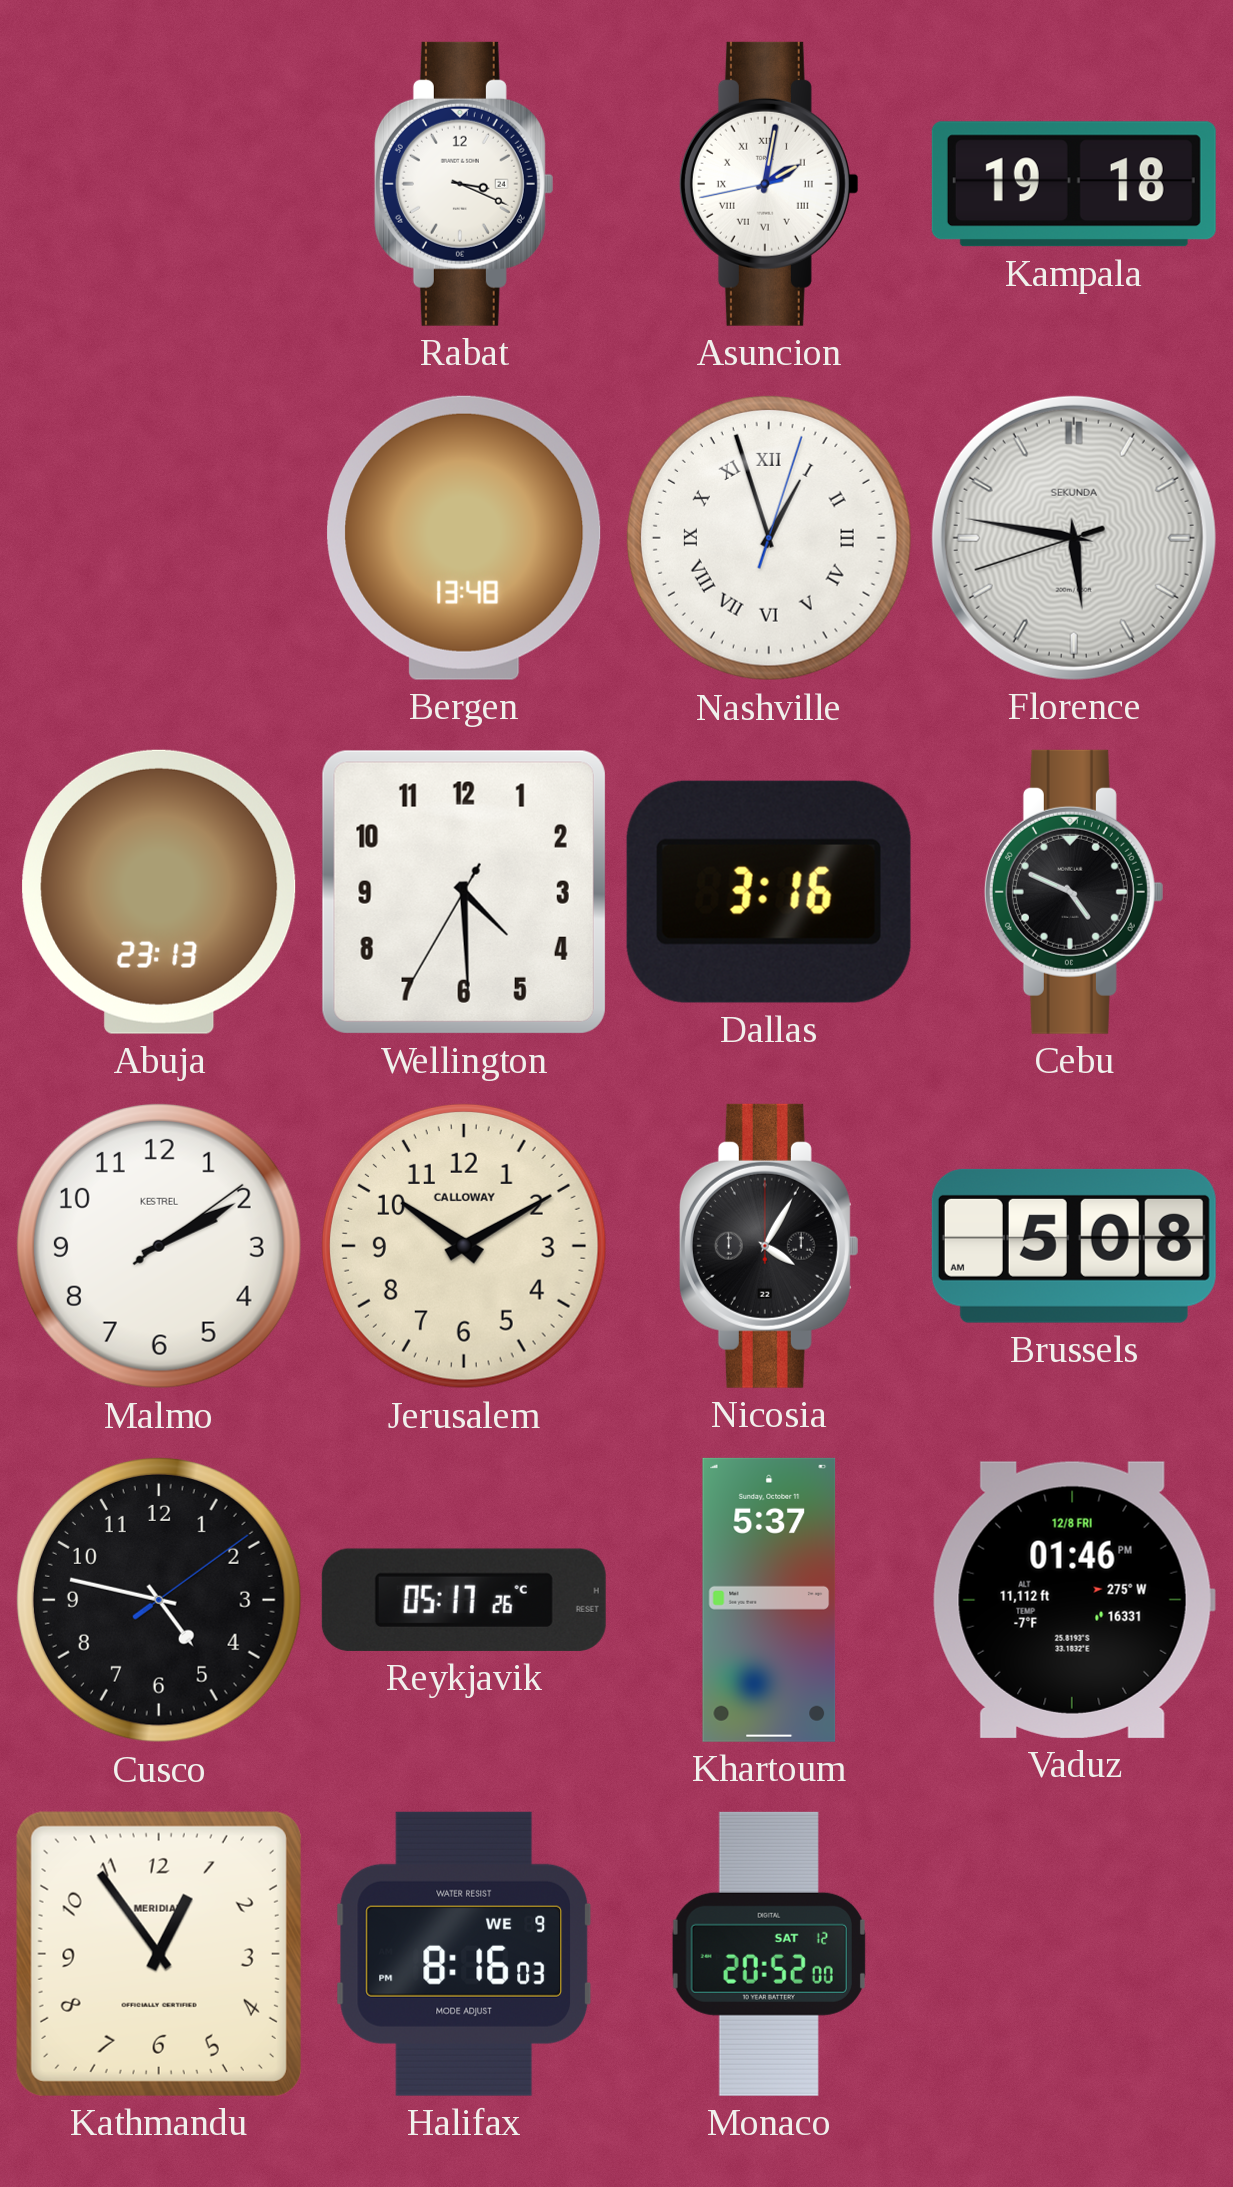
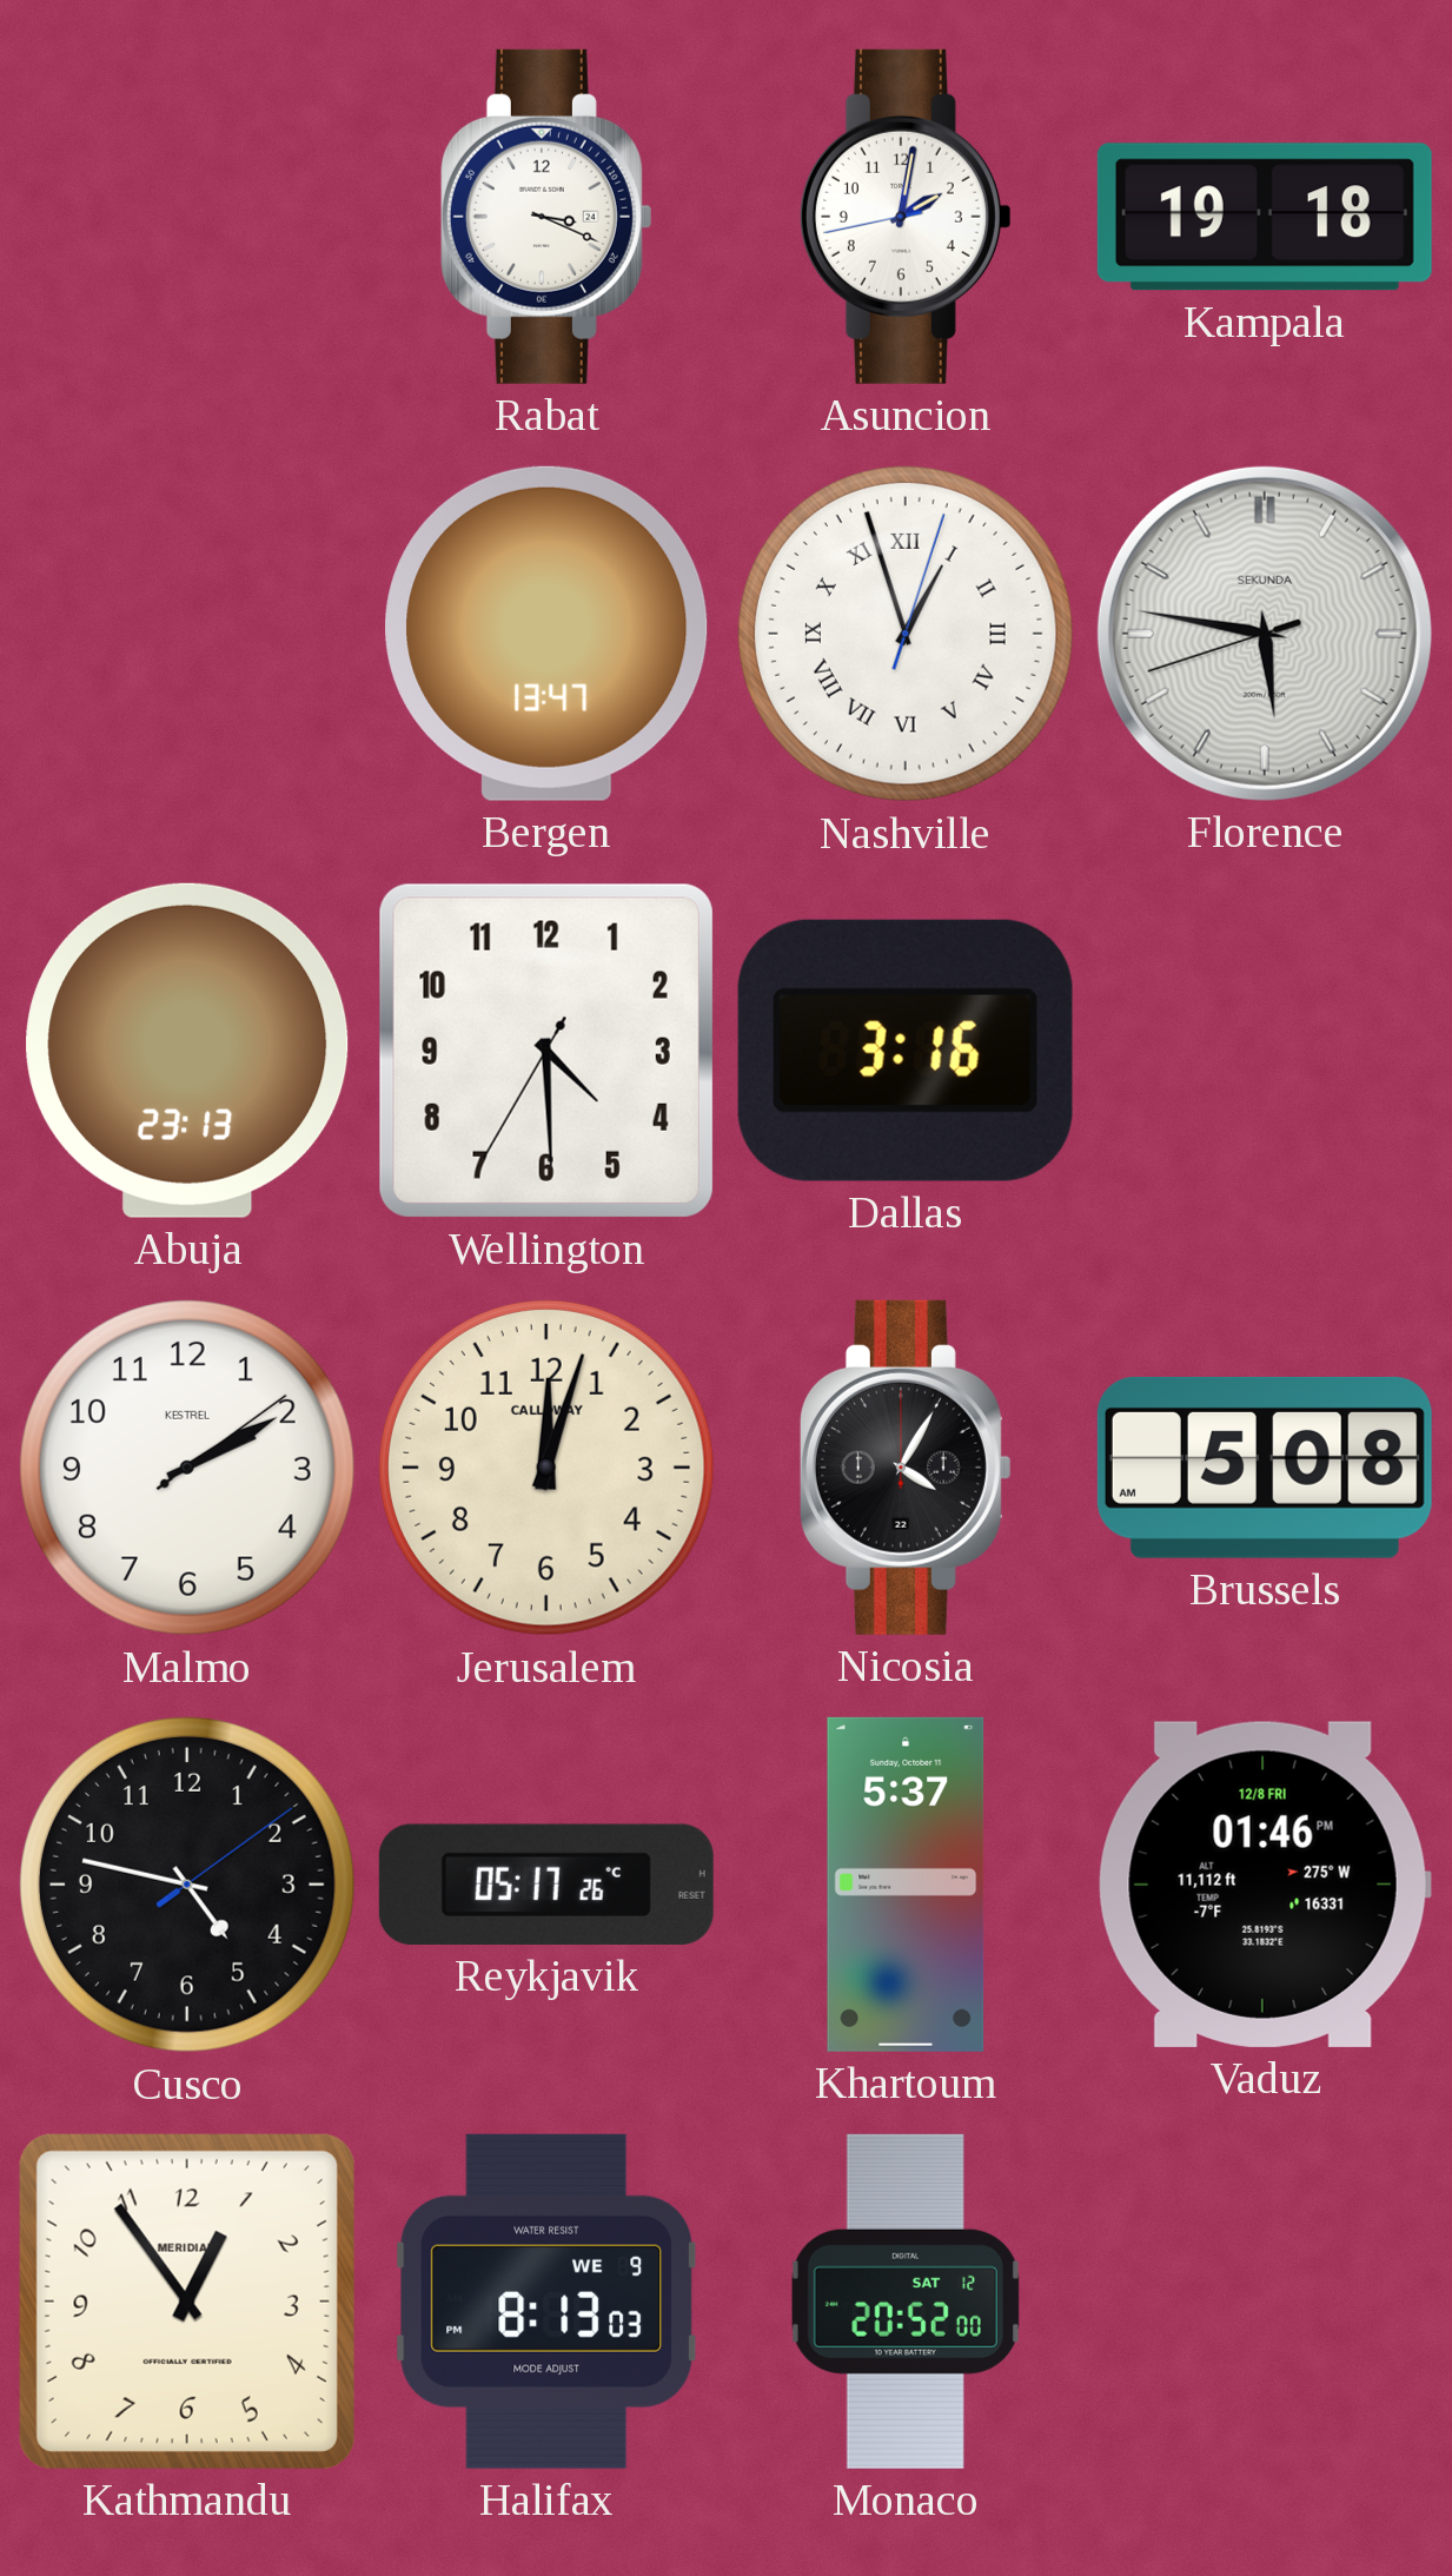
Asuncion numerals: Roman -> Arabic (906, 217)
Bergen: 13:48 -> 13:47 (546, 634)
Cebu: 4:49 -> none (1074, 892)
Jerusalem: 10:10 -> 12:03 (546, 1468)
Halifax: 8:16 -> 8:13 (546, 2302)
